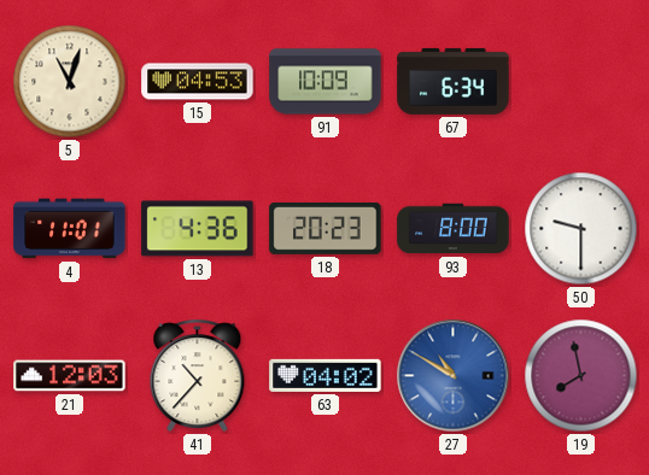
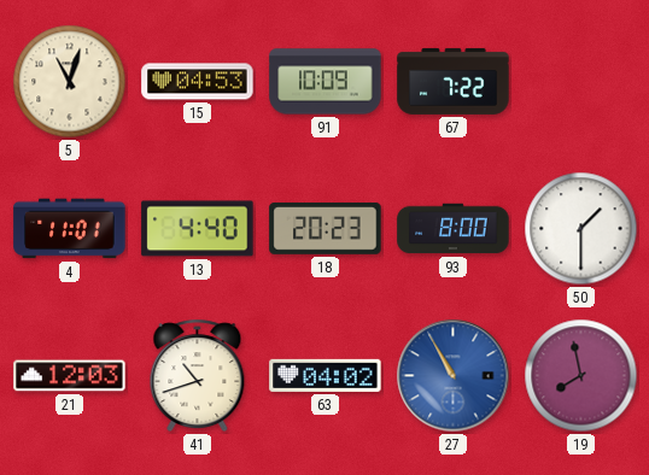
67: 6:34 -> 7:22 (454, 81)
13: 4:36 -> 4:40 (198, 229)
50: 9:30 -> 1:30 (581, 229)
41: 10:37 -> 10:42 (198, 376)
27: 10:50 -> 10:55 (454, 376)
